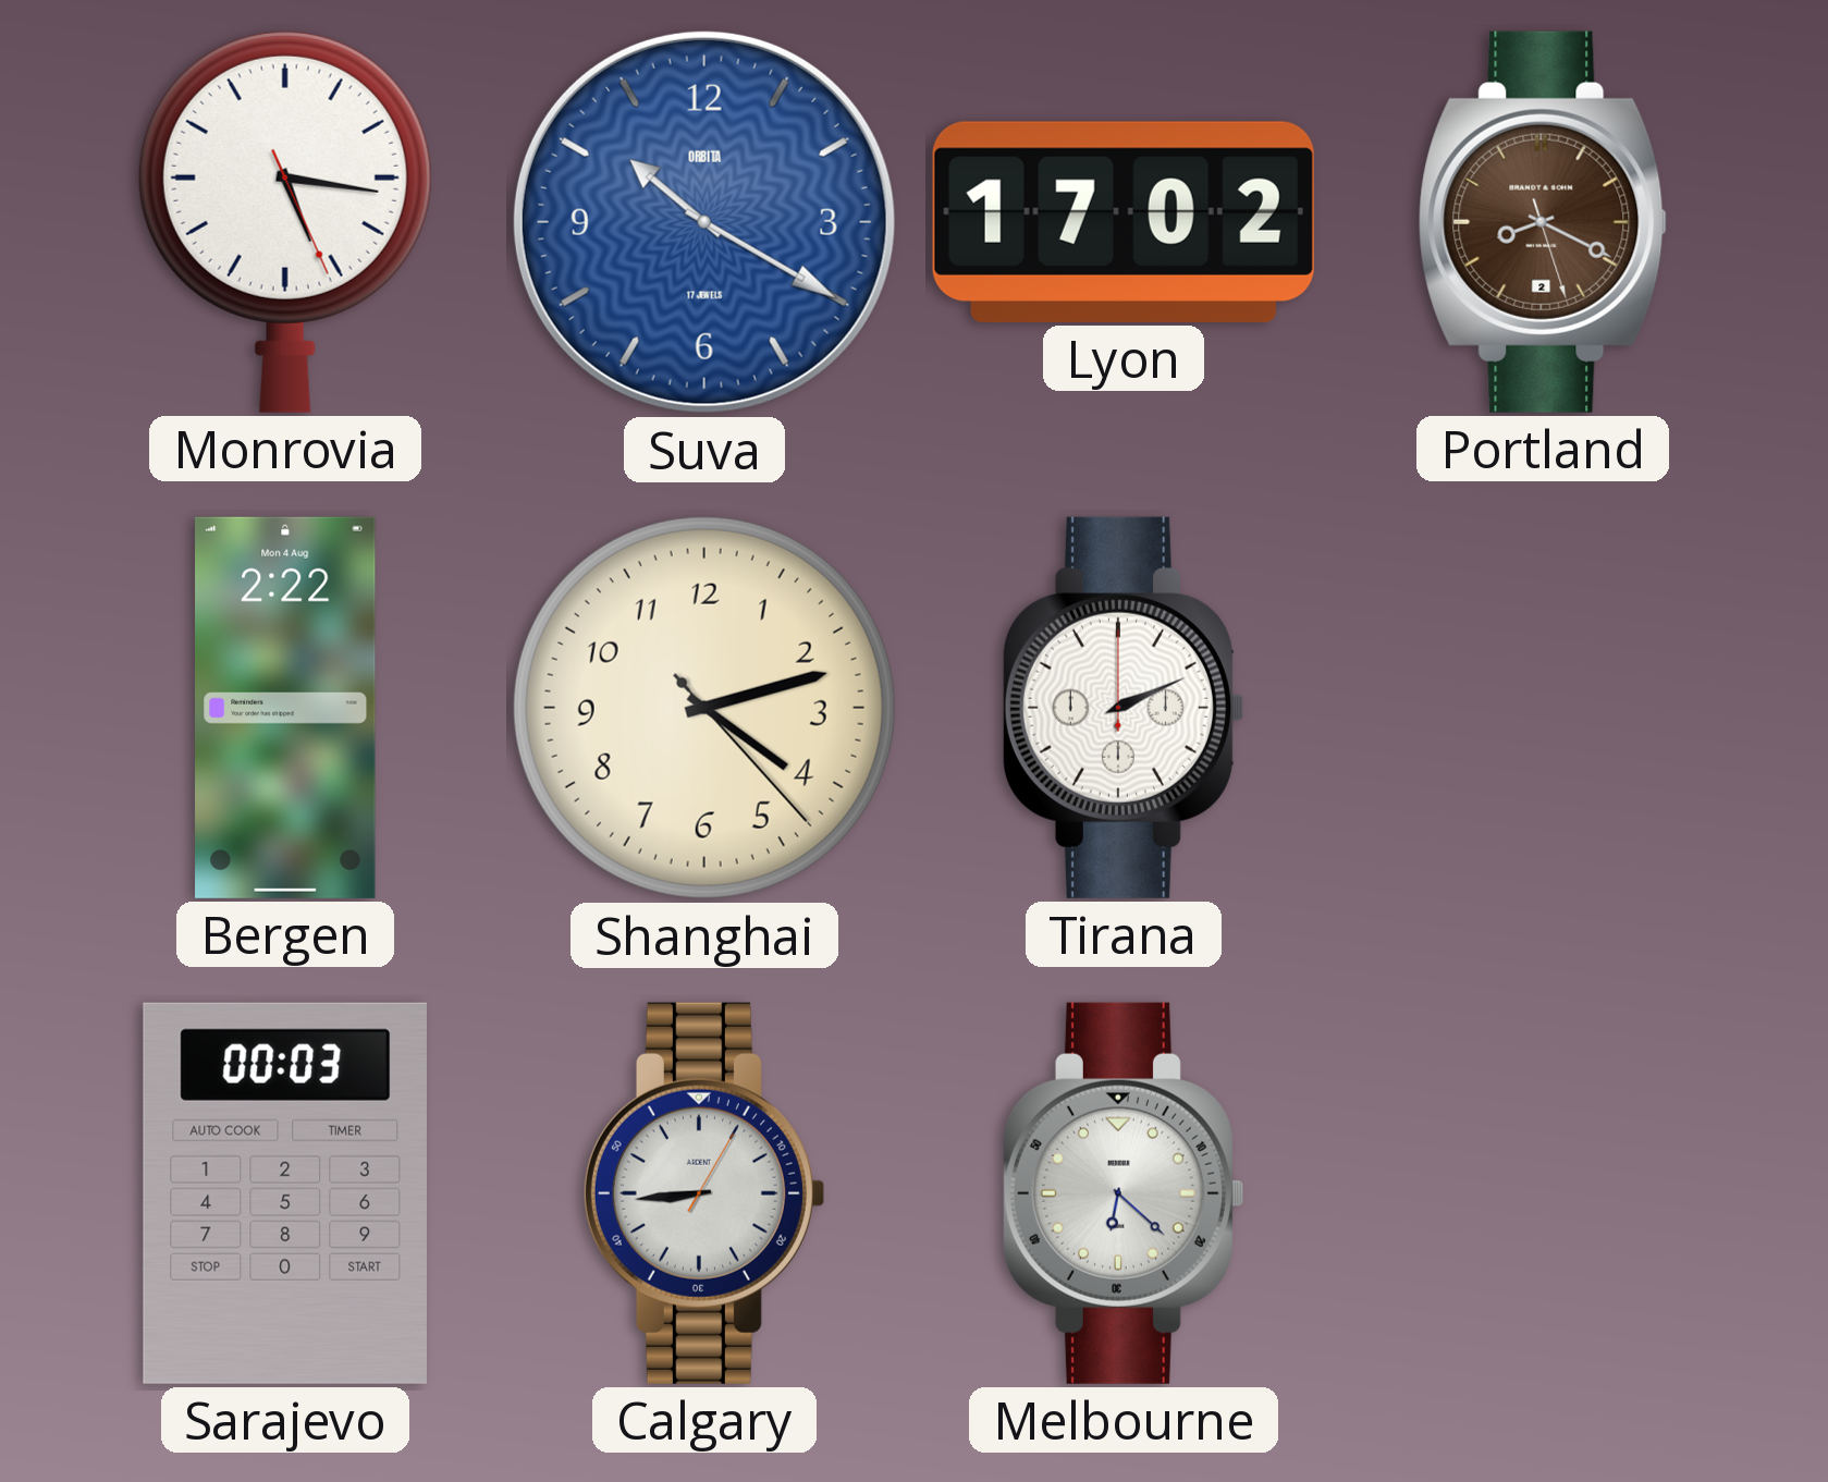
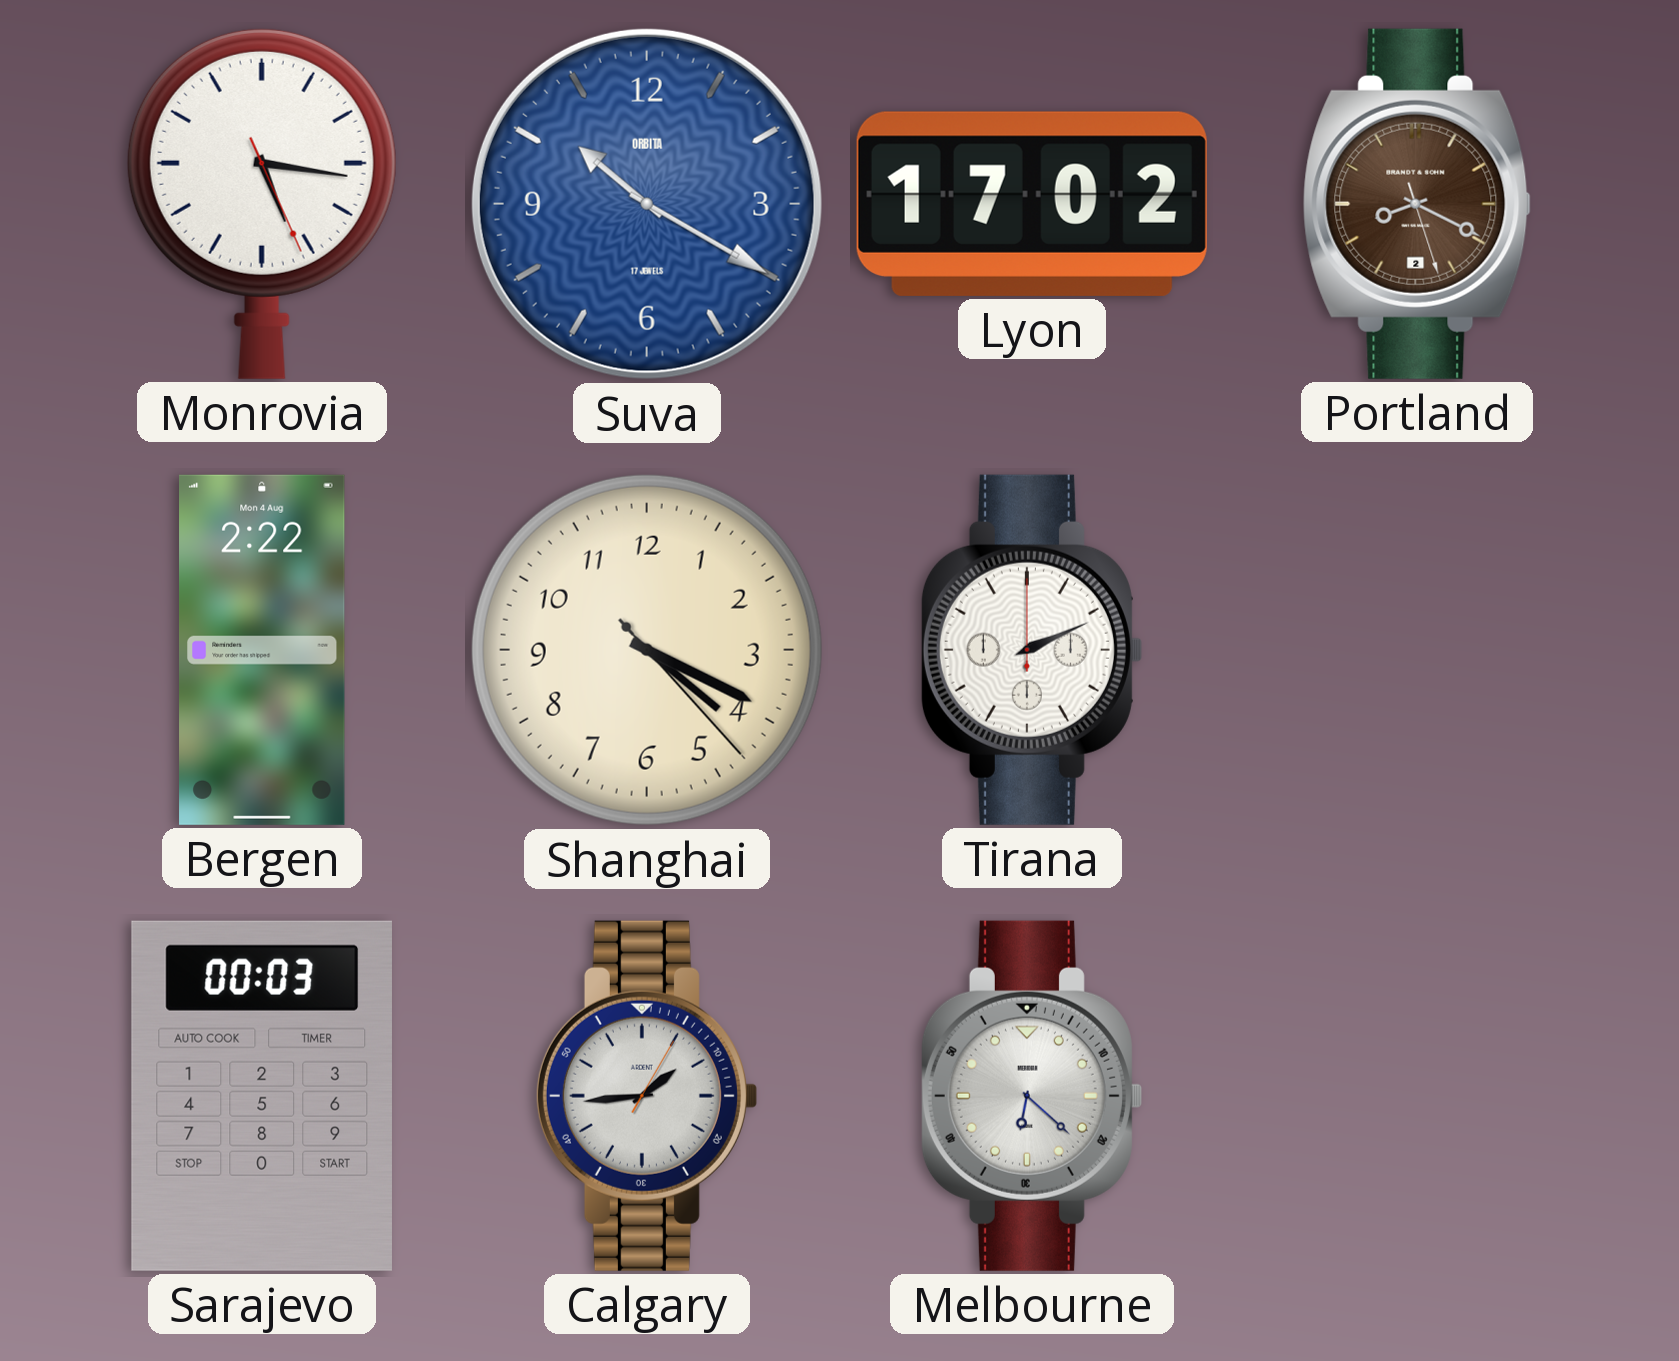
Shanghai: 4:12 -> 4:19 (647, 650)
Calgary: 8:44 -> 1:44 (646, 1096)
